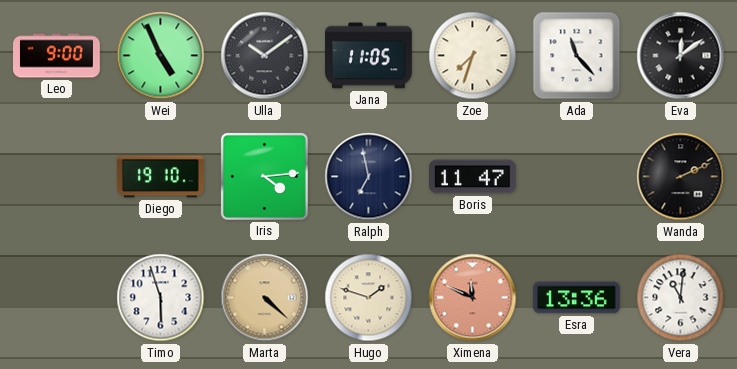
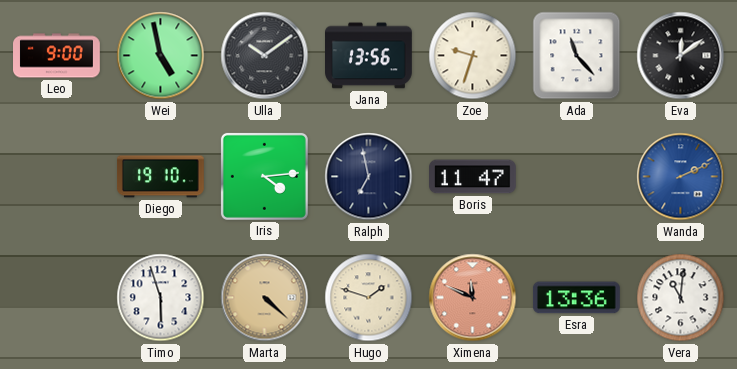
Wei: 4:56 -> 4:58 (161, 56)
Jana: 11:05 -> 13:56 (369, 56)
Zoe: 7:33 -> 9:33 (473, 56)
Wanda dial: black -> blue (681, 177)
